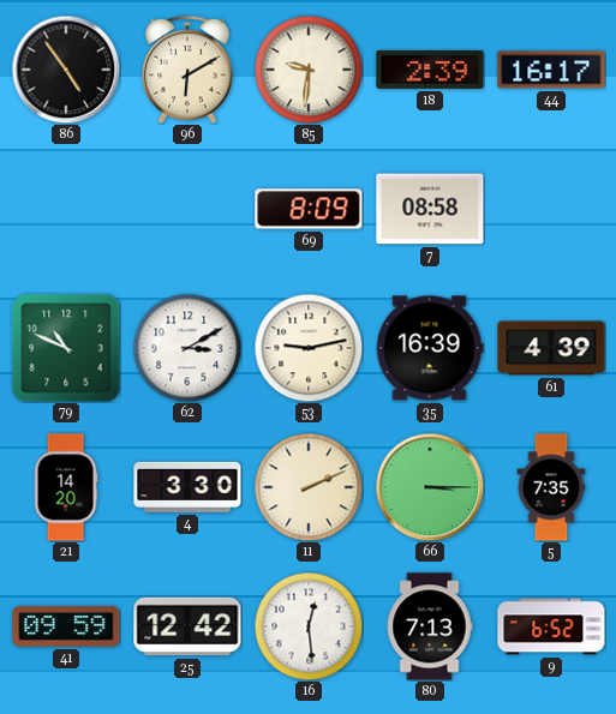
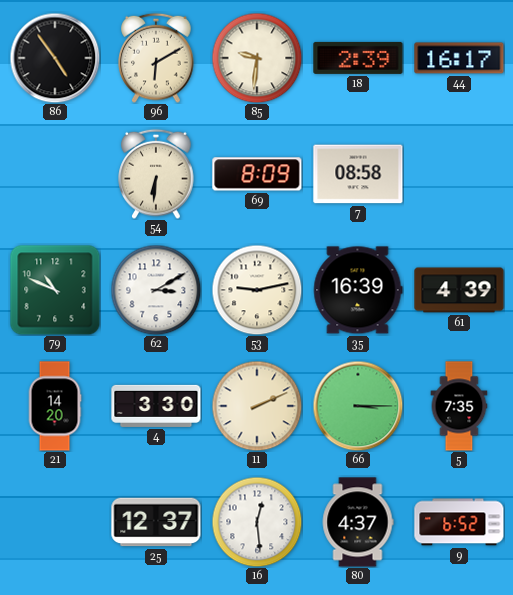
54: none -> 6:31 (156, 174)
41: 09:59 -> none (66, 626)
25: 12:42 -> 12:37 (156, 522)
80: 7:13 -> 4:37 (358, 522)
